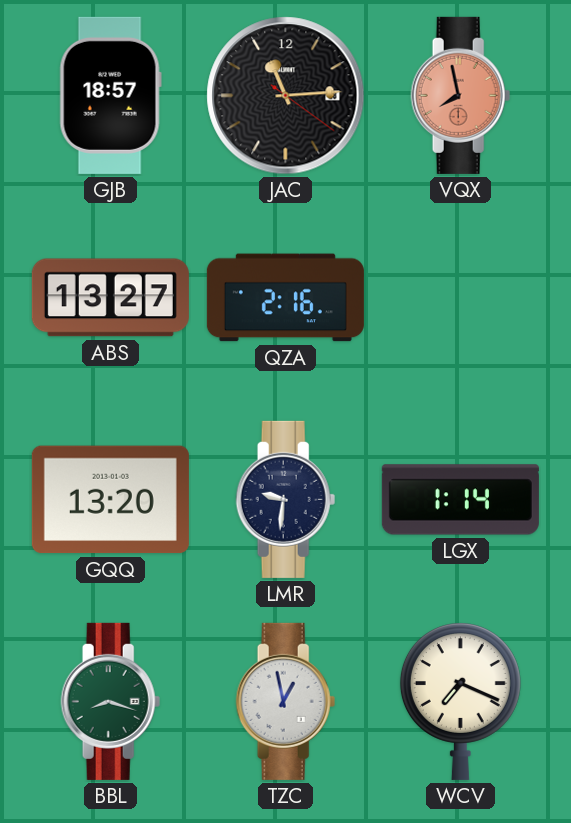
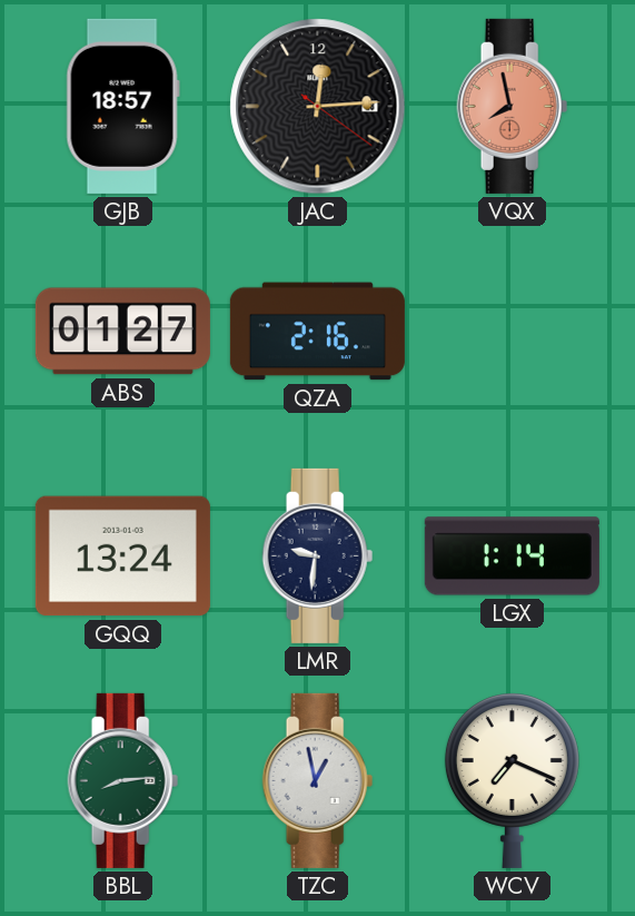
JAC: 11:14 -> 12:14 (318, 107)
ABS: 13:27 -> 01:27 (122, 332)
GQQ: 13:20 -> 13:24 (122, 557)
BBL: 8:18 -> 8:14 (123, 780)
